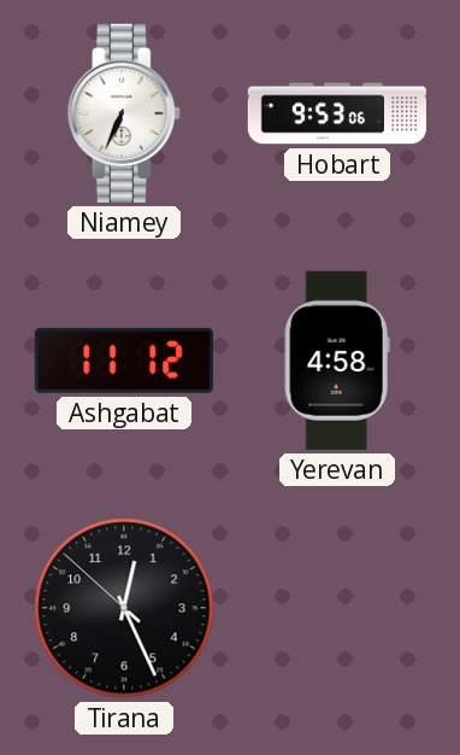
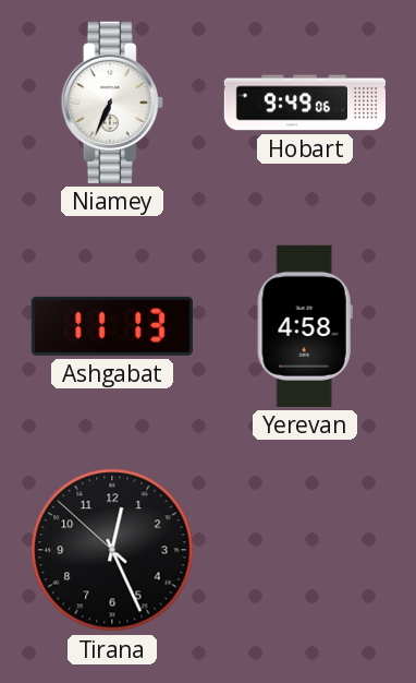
Hobart: 9:53 -> 9:49 (304, 103)
Ashgabat: 11:12 -> 11:13 (112, 326)
